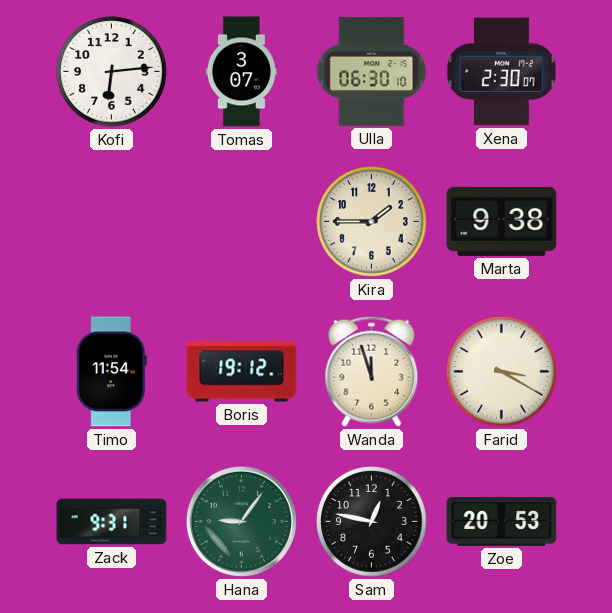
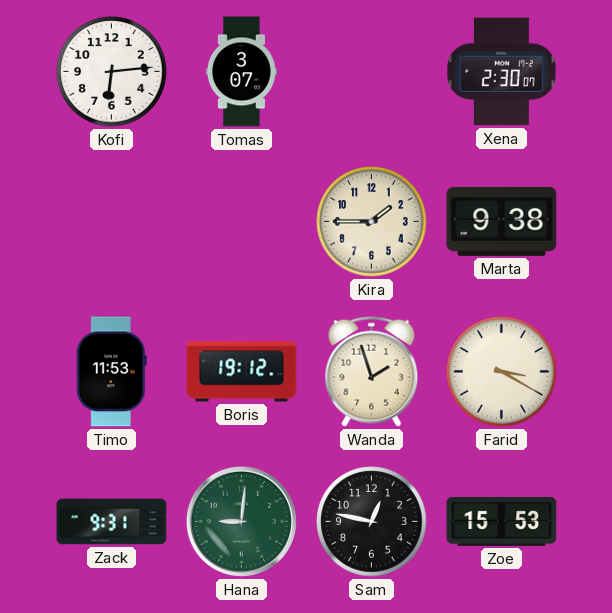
Ulla: 06:30 -> none (372, 71)
Timo: 11:54 -> 11:53 (111, 372)
Wanda: 11:57 -> 1:57 (372, 371)
Hana: 9:06 -> 9:01 (241, 521)
Zoe: 20:53 -> 15:53 (502, 521)
